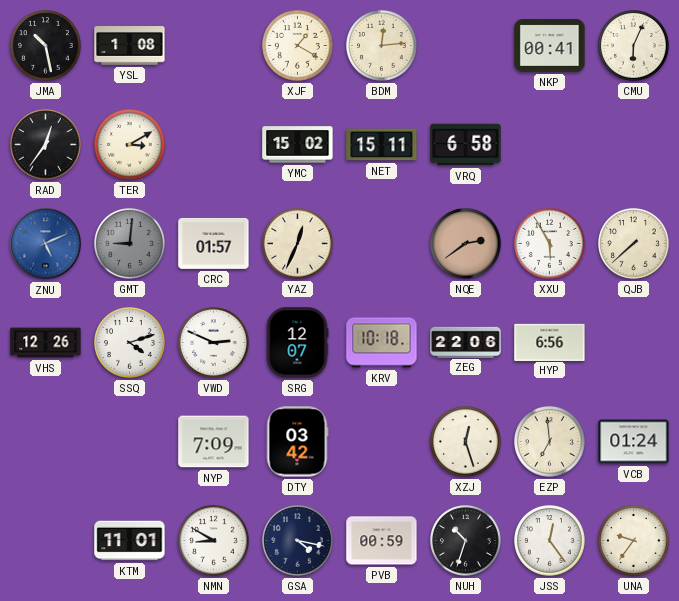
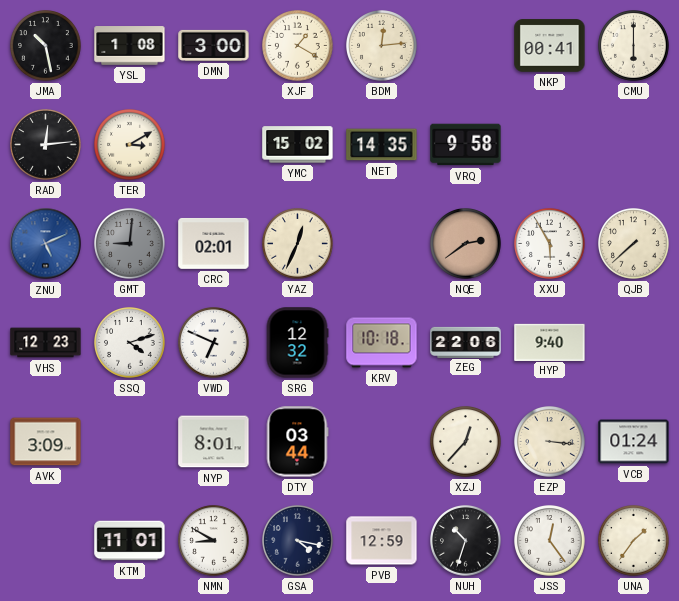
DMN: none -> 3:00 (214, 45)
CMU: 6:04 -> 6:00 (634, 46)
RAD: 12:36 -> 12:14 (46, 145)
NET: 15:11 -> 14:35 (382, 145)
VRQ: 6:58 -> 9:58 (466, 145)
CRC: 01:57 -> 02:01 (214, 244)
VHS: 12:26 -> 12:23 (46, 343)
VWD: 2:49 -> 6:49 (214, 343)
SRG: 12:07 -> 12:32 (297, 343)
HYP: 6:56 -> 9:40 (550, 342)
AVK: none -> 3:09 (46, 442)
NYP: 7:09 -> 8:01 (214, 442)
DTY: 03:42 -> 03:44 (297, 442)
XZJ: 12:27 -> 12:37 (466, 442)
EZP: 6:59 -> 3:16 (550, 442)
PVB: 00:59 -> 12:59 (382, 541)
UNA: 9:36 -> 1:36 (634, 541)
